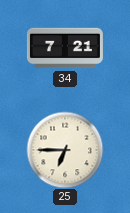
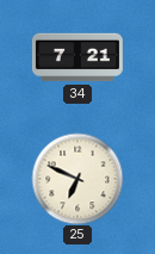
25: 6:45 -> 6:49 (77, 179)
